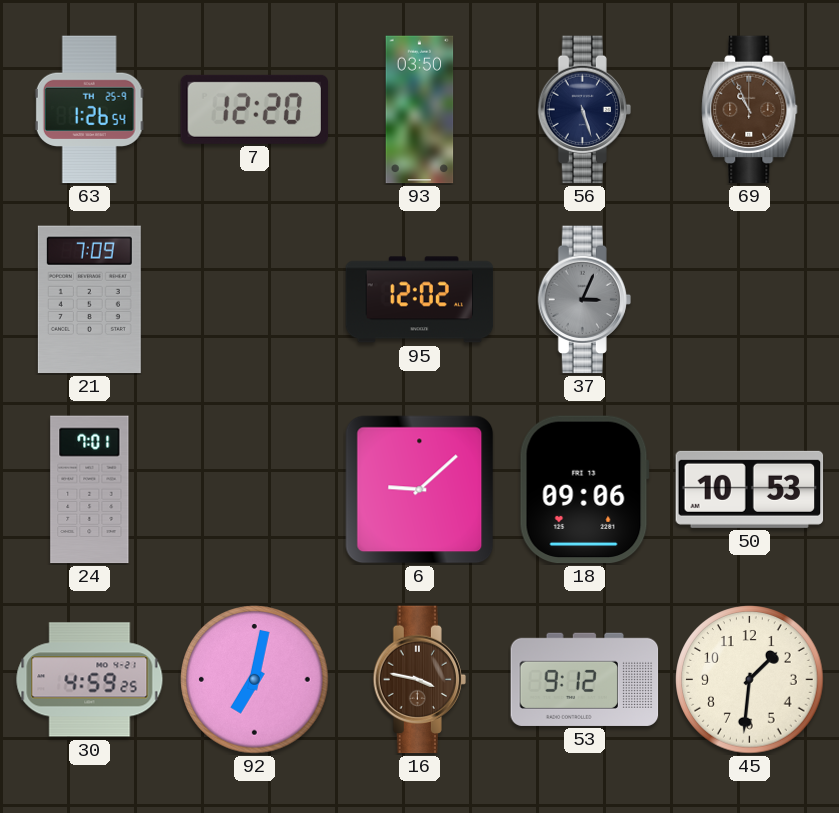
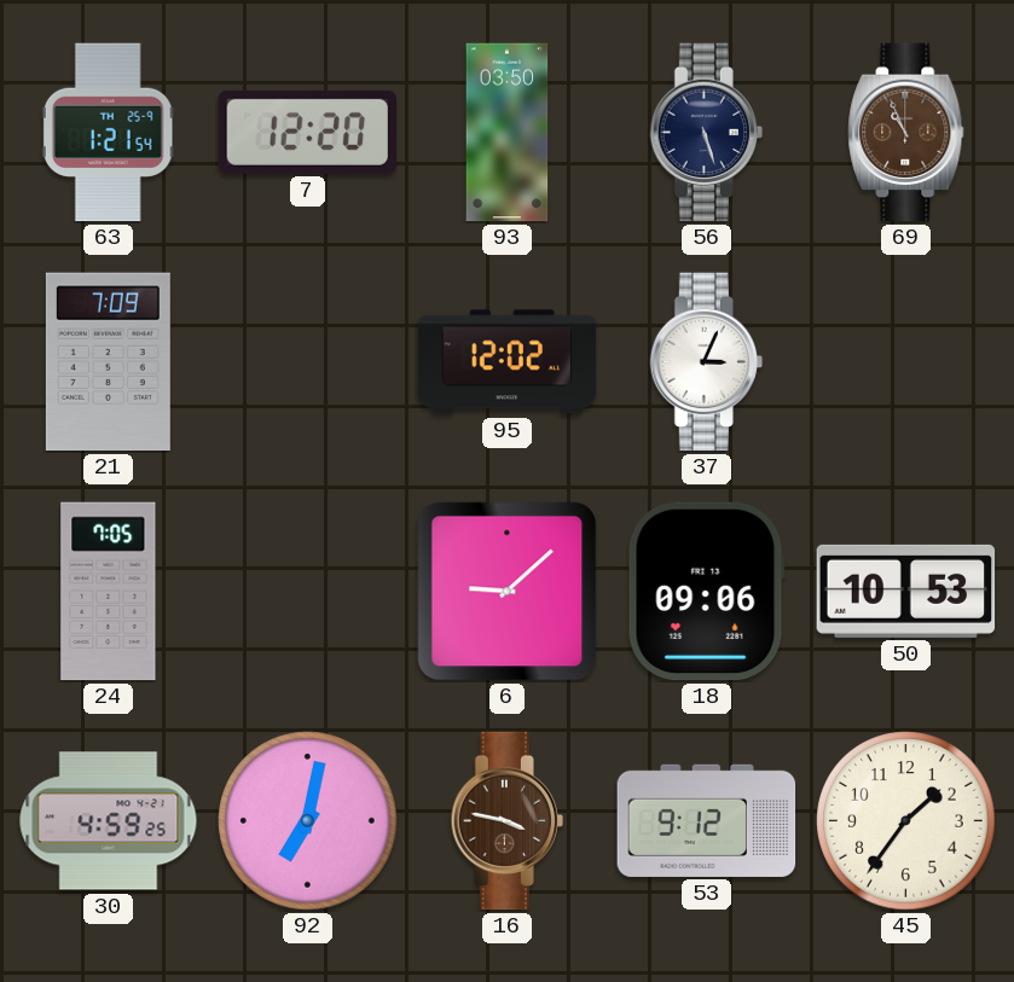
63: 1:26 -> 1:21 (108, 133)
37 dial: grey -> white (706, 362)
24: 7:01 -> 7:05 (109, 592)
45: 1:31 -> 1:36 (906, 821)
